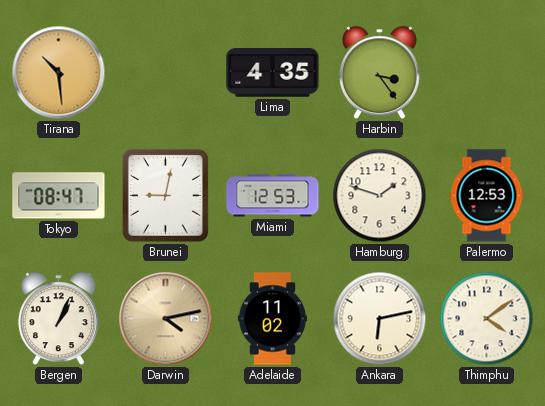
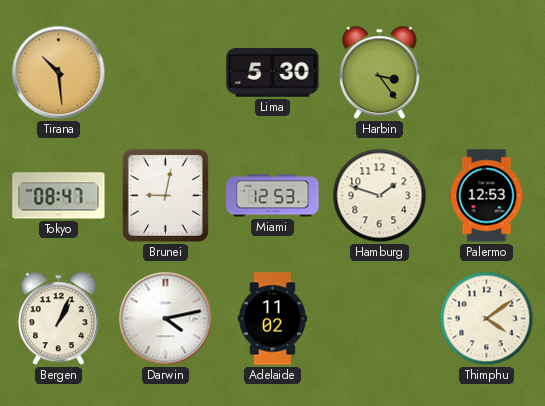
Lima: 4:35 -> 5:30 (273, 73)
Darwin dial: champagne -> white (166, 319)
Ankara: 6:13 -> none (380, 319)
